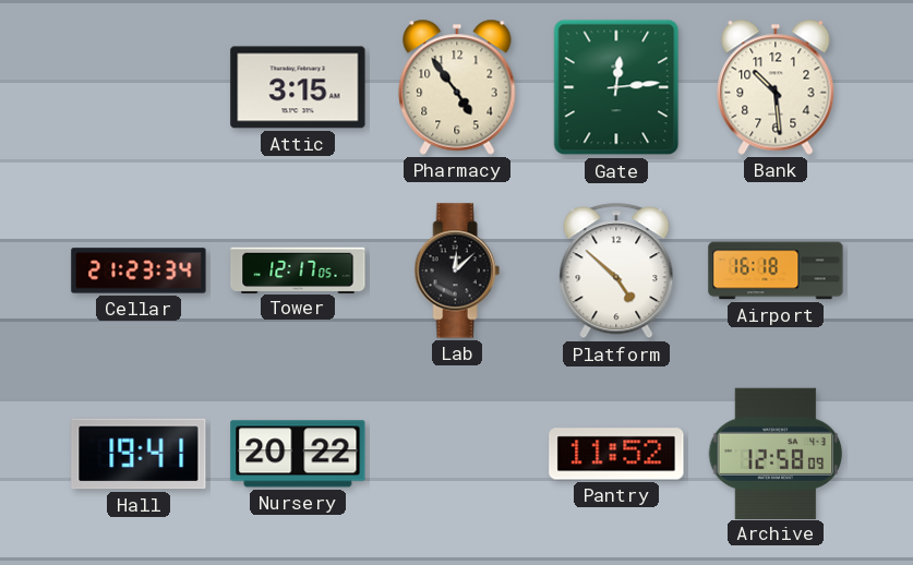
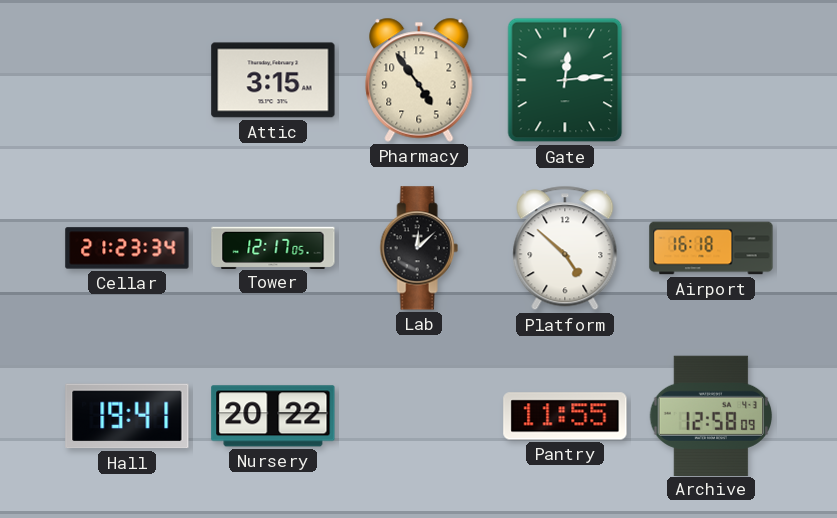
Bank: 10:29 -> none (776, 87)
Pantry: 11:52 -> 11:55 (565, 416)
